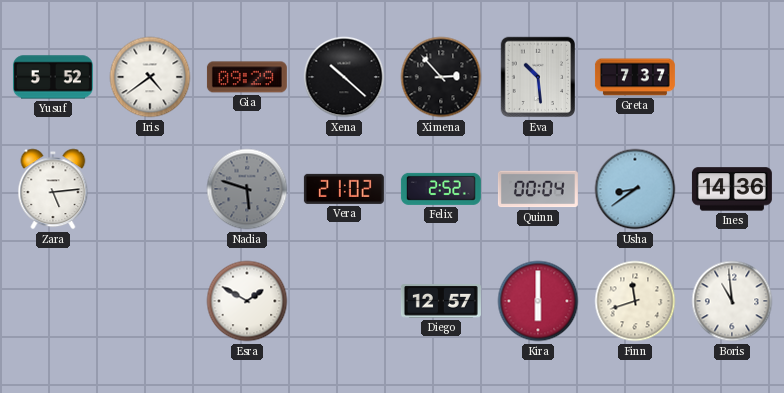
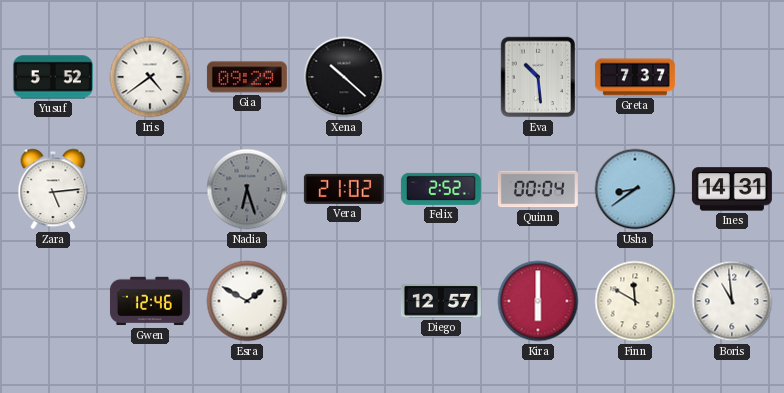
Ximena: 2:53 -> none (441, 77)
Nadia: 5:48 -> 6:27 (247, 189)
Ines: 14:36 -> 14:31 (732, 189)
Gwen: none -> 12:46 (150, 301)
Finn: 11:42 -> 11:50 (635, 301)
